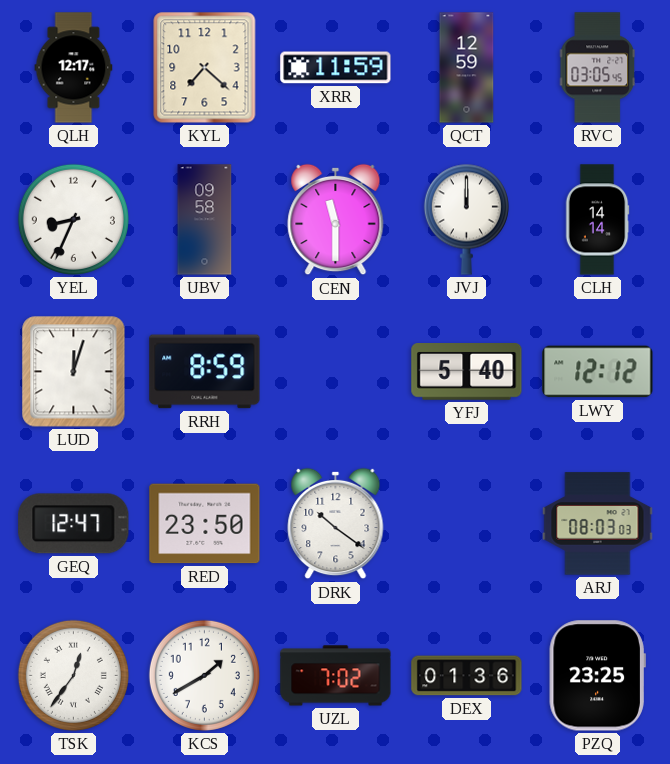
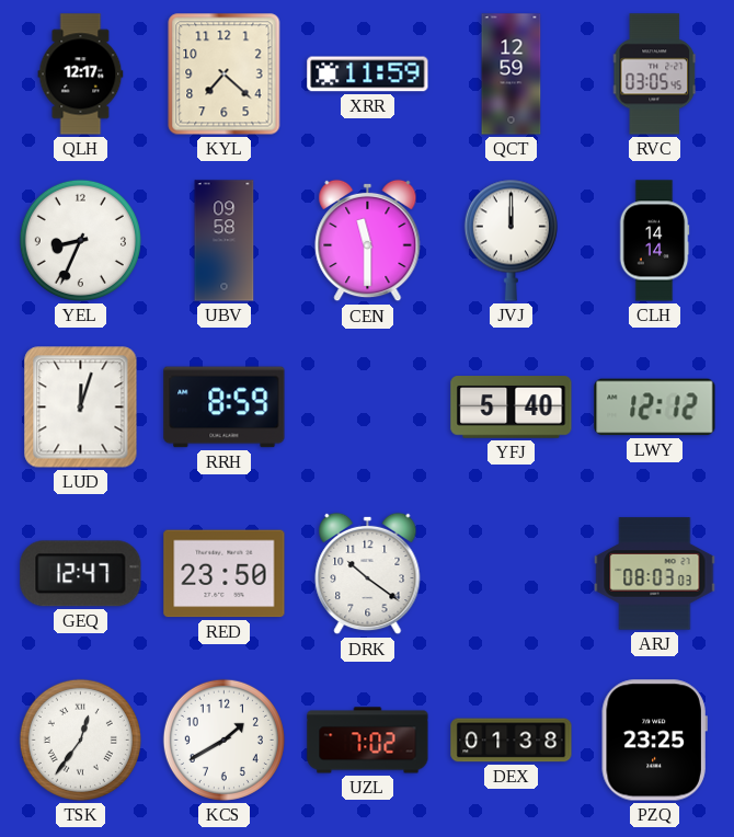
DEX: 01:36 -> 01:38 (512, 741)
